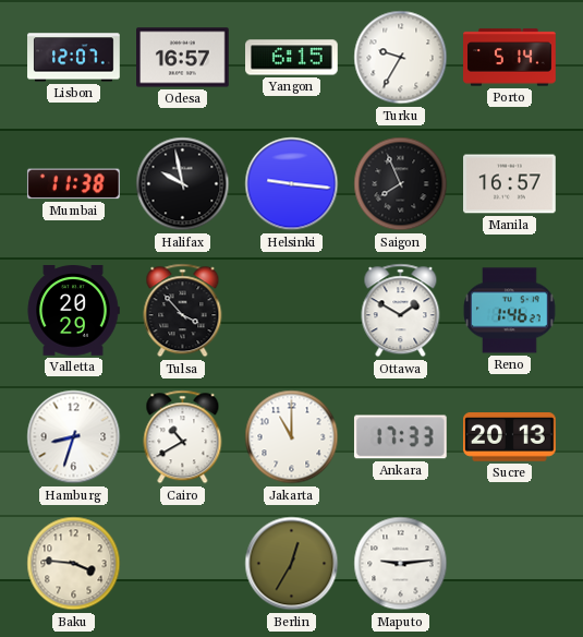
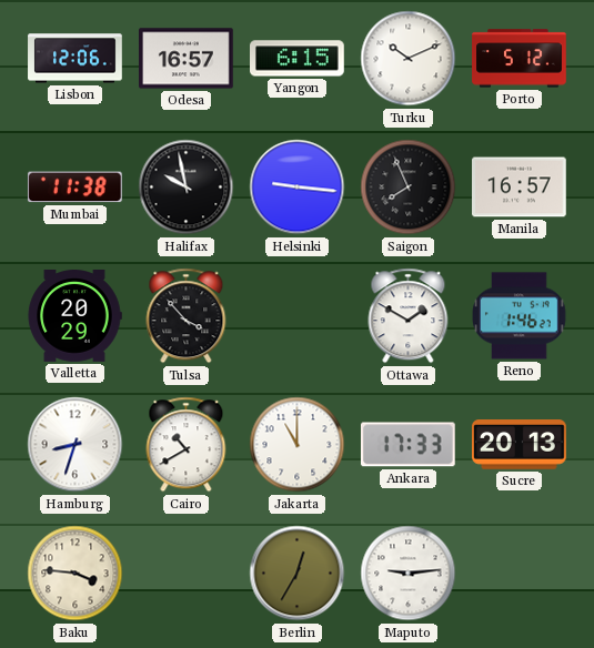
Lisbon: 12:07 -> 12:06 (75, 59)
Turku: 9:35 -> 10:11 (409, 59)
Porto: 5:14 -> 5:12 (520, 59)
